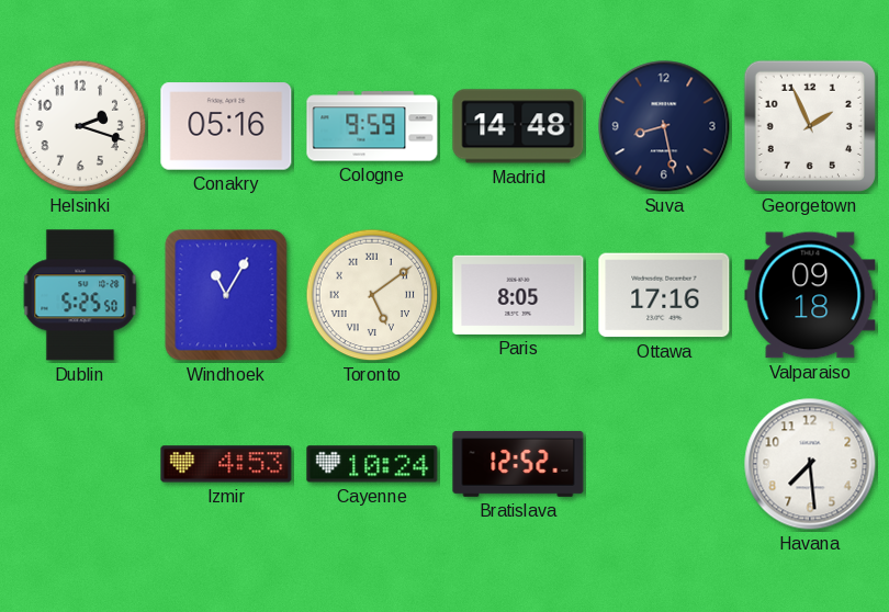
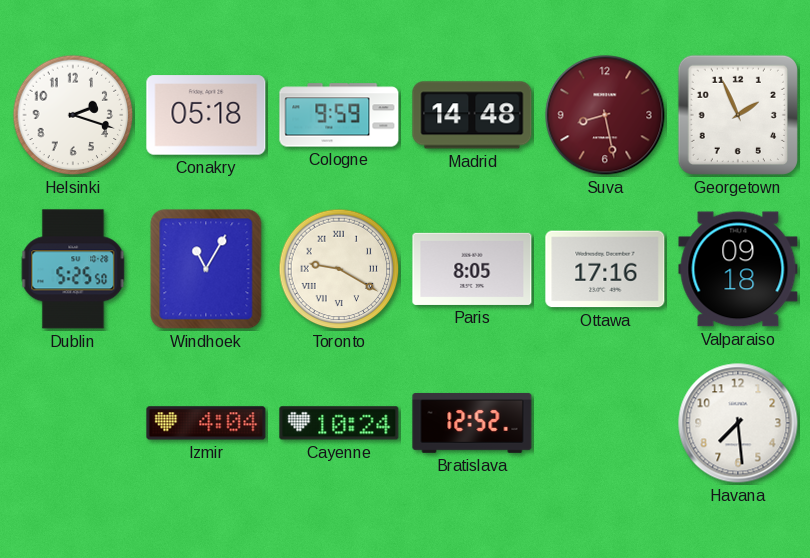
Conakry: 05:16 -> 05:18 (206, 115)
Suva dial: navy -> burgundy (605, 115)
Toronto: 5:09 -> 9:20 (339, 269)
Izmir: 4:53 -> 4:04 (206, 423)
